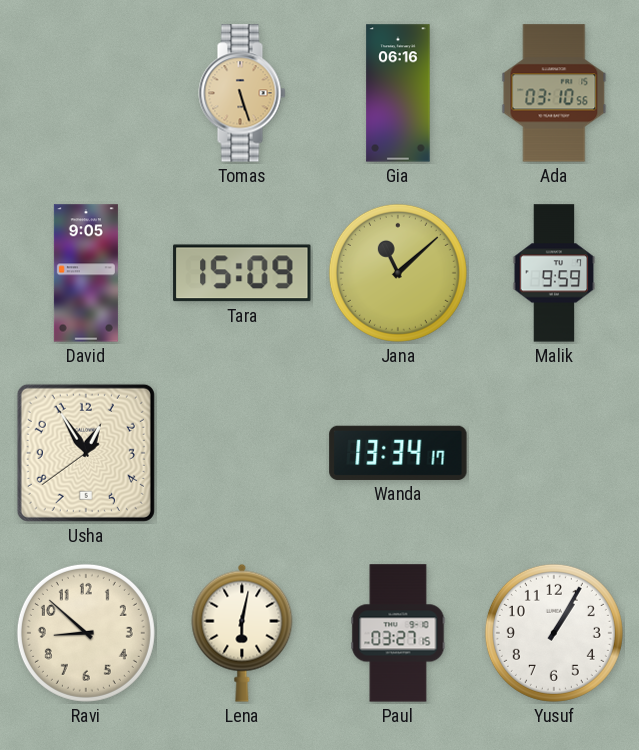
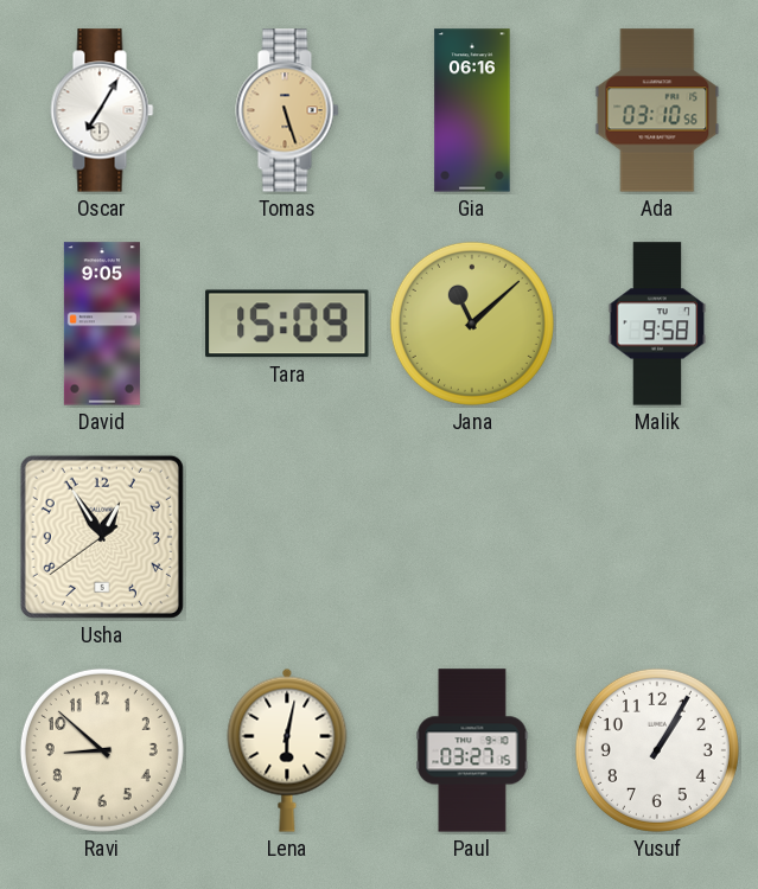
Oscar: none -> 7:05 (102, 110)
Malik: 9:59 -> 9:58 (657, 324)
Wanda: 13:34 -> none (398, 453)
